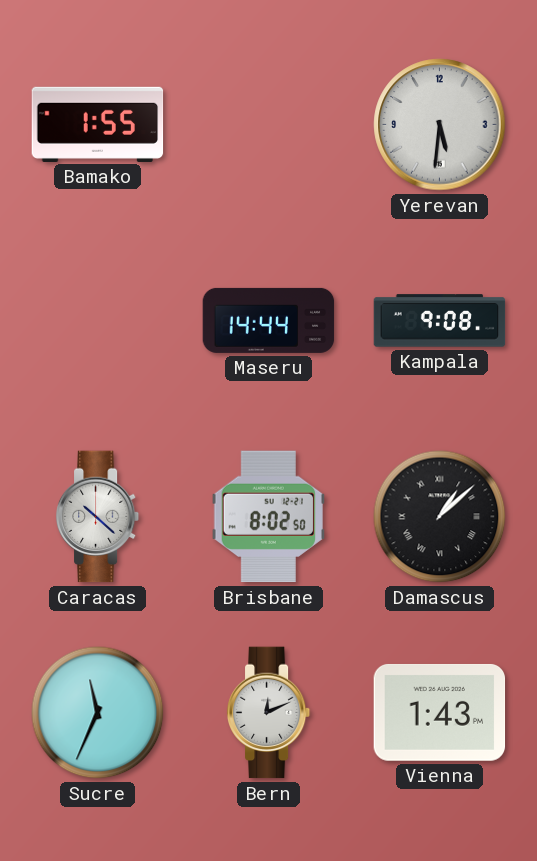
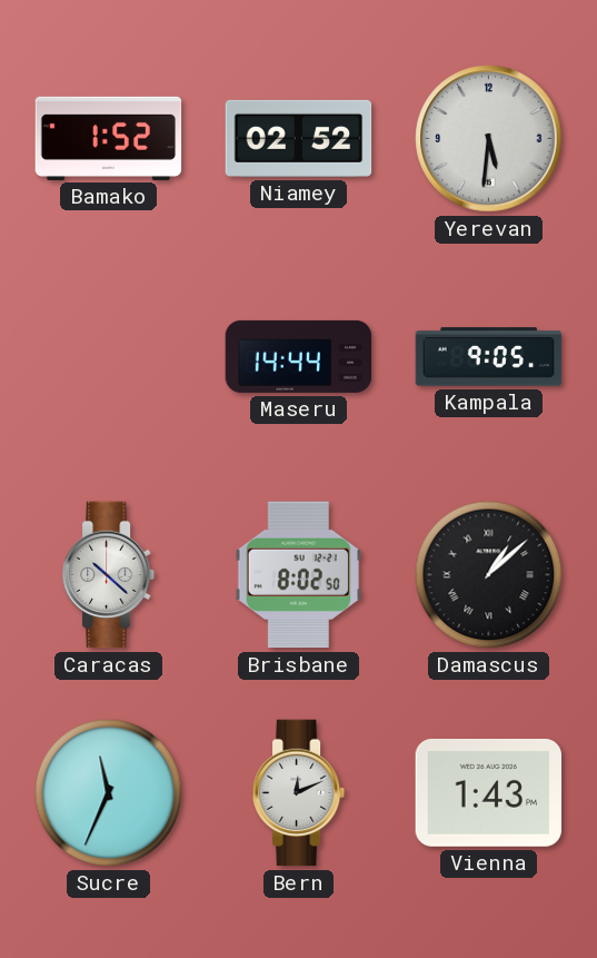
Bamako: 1:55 -> 1:52 (109, 138)
Niamey: none -> 02:52 (299, 138)
Kampala: 9:08 -> 9:05 (489, 357)
